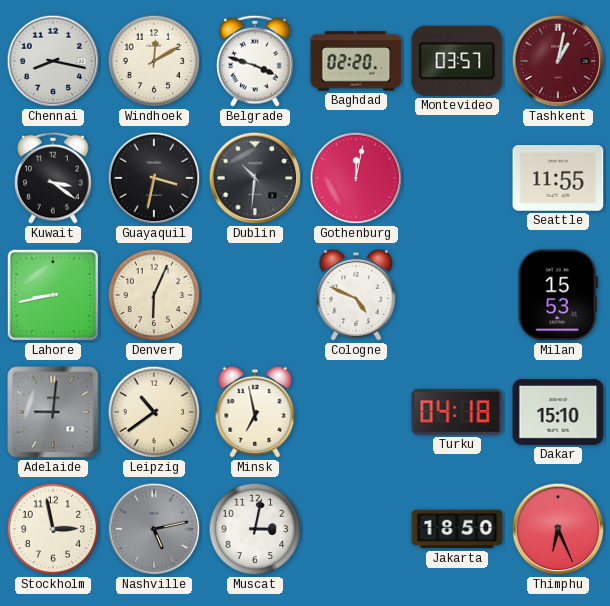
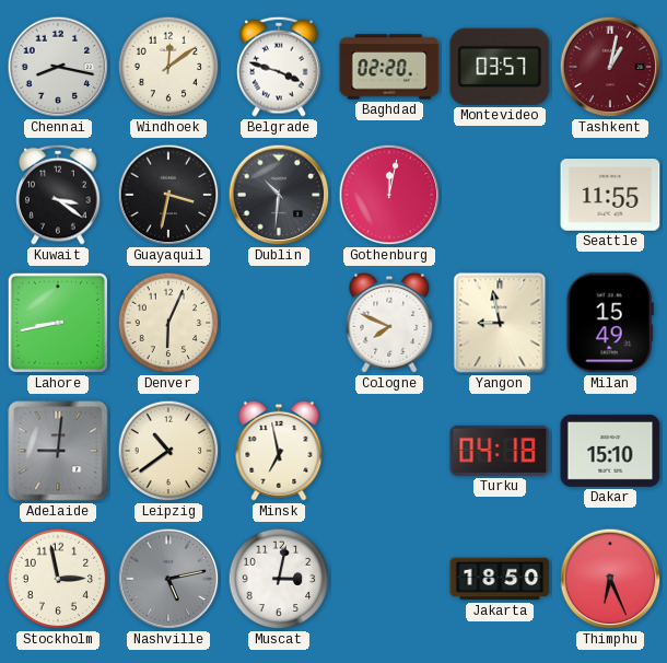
Windhoek: 12:10 -> 12:09 (168, 67)
Cologne: 4:49 -> 7:49 (389, 323)
Yangon: none -> 8:58 (500, 323)
Milan: 15:53 -> 15:49 (610, 323)
